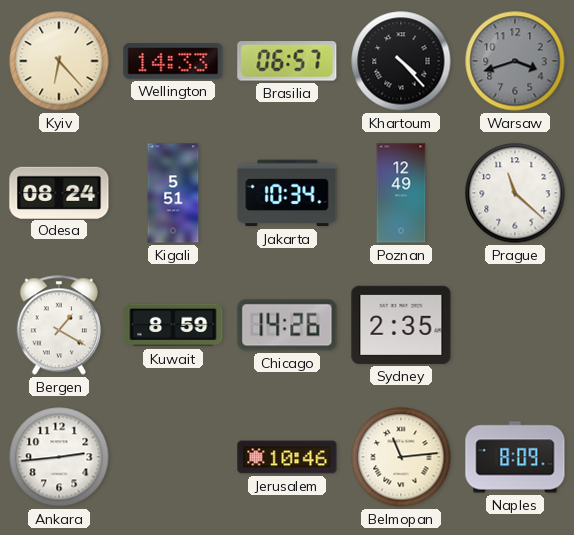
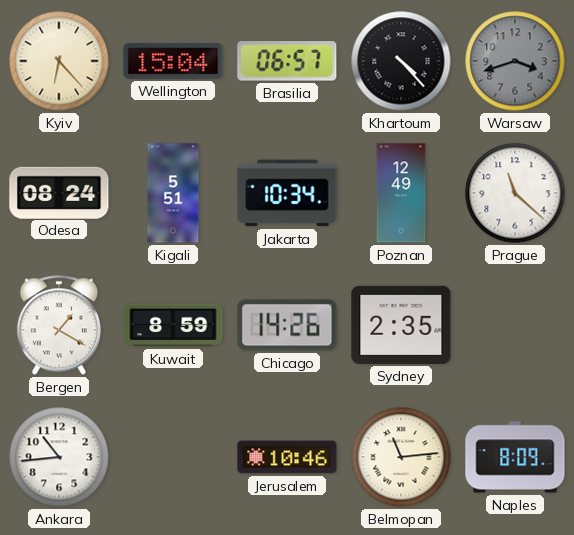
Wellington: 14:33 -> 15:04 (173, 61)
Ankara: 2:44 -> 10:44 (59, 457)
